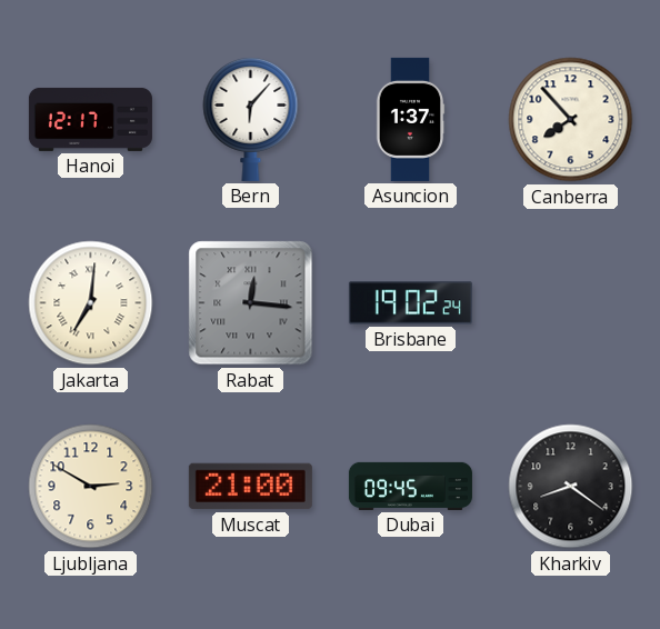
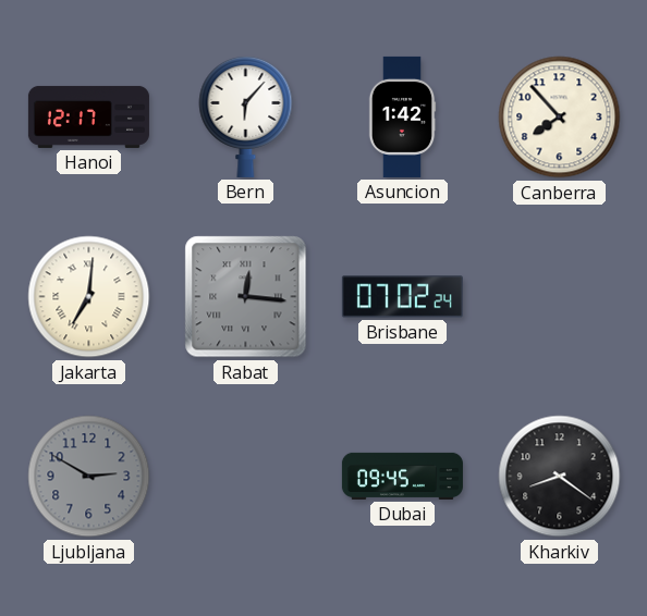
Asuncion: 1:37 -> 1:42 (402, 116)
Brisbane: 19:02 -> 07:02 (402, 297)
Ljubljana dial: cream -> grey (89, 477)
Muscat: 21:00 -> none (250, 487)
